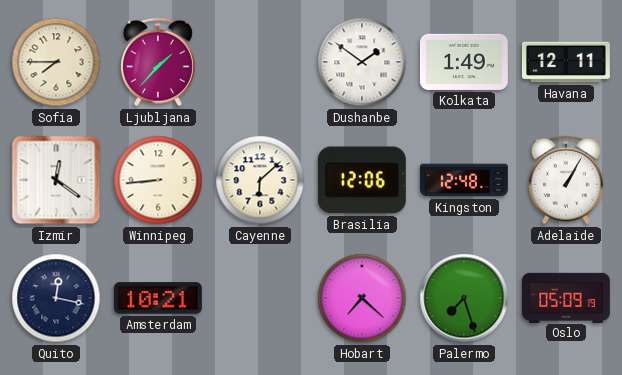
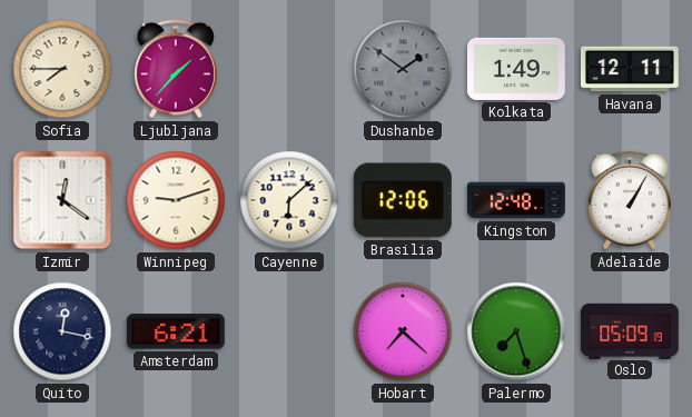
Dushanbe dial: white -> grey (403, 69)
Winnipeg: 8:44 -> 9:12 (176, 200)
Amsterdam: 10:21 -> 6:21 (176, 331)
